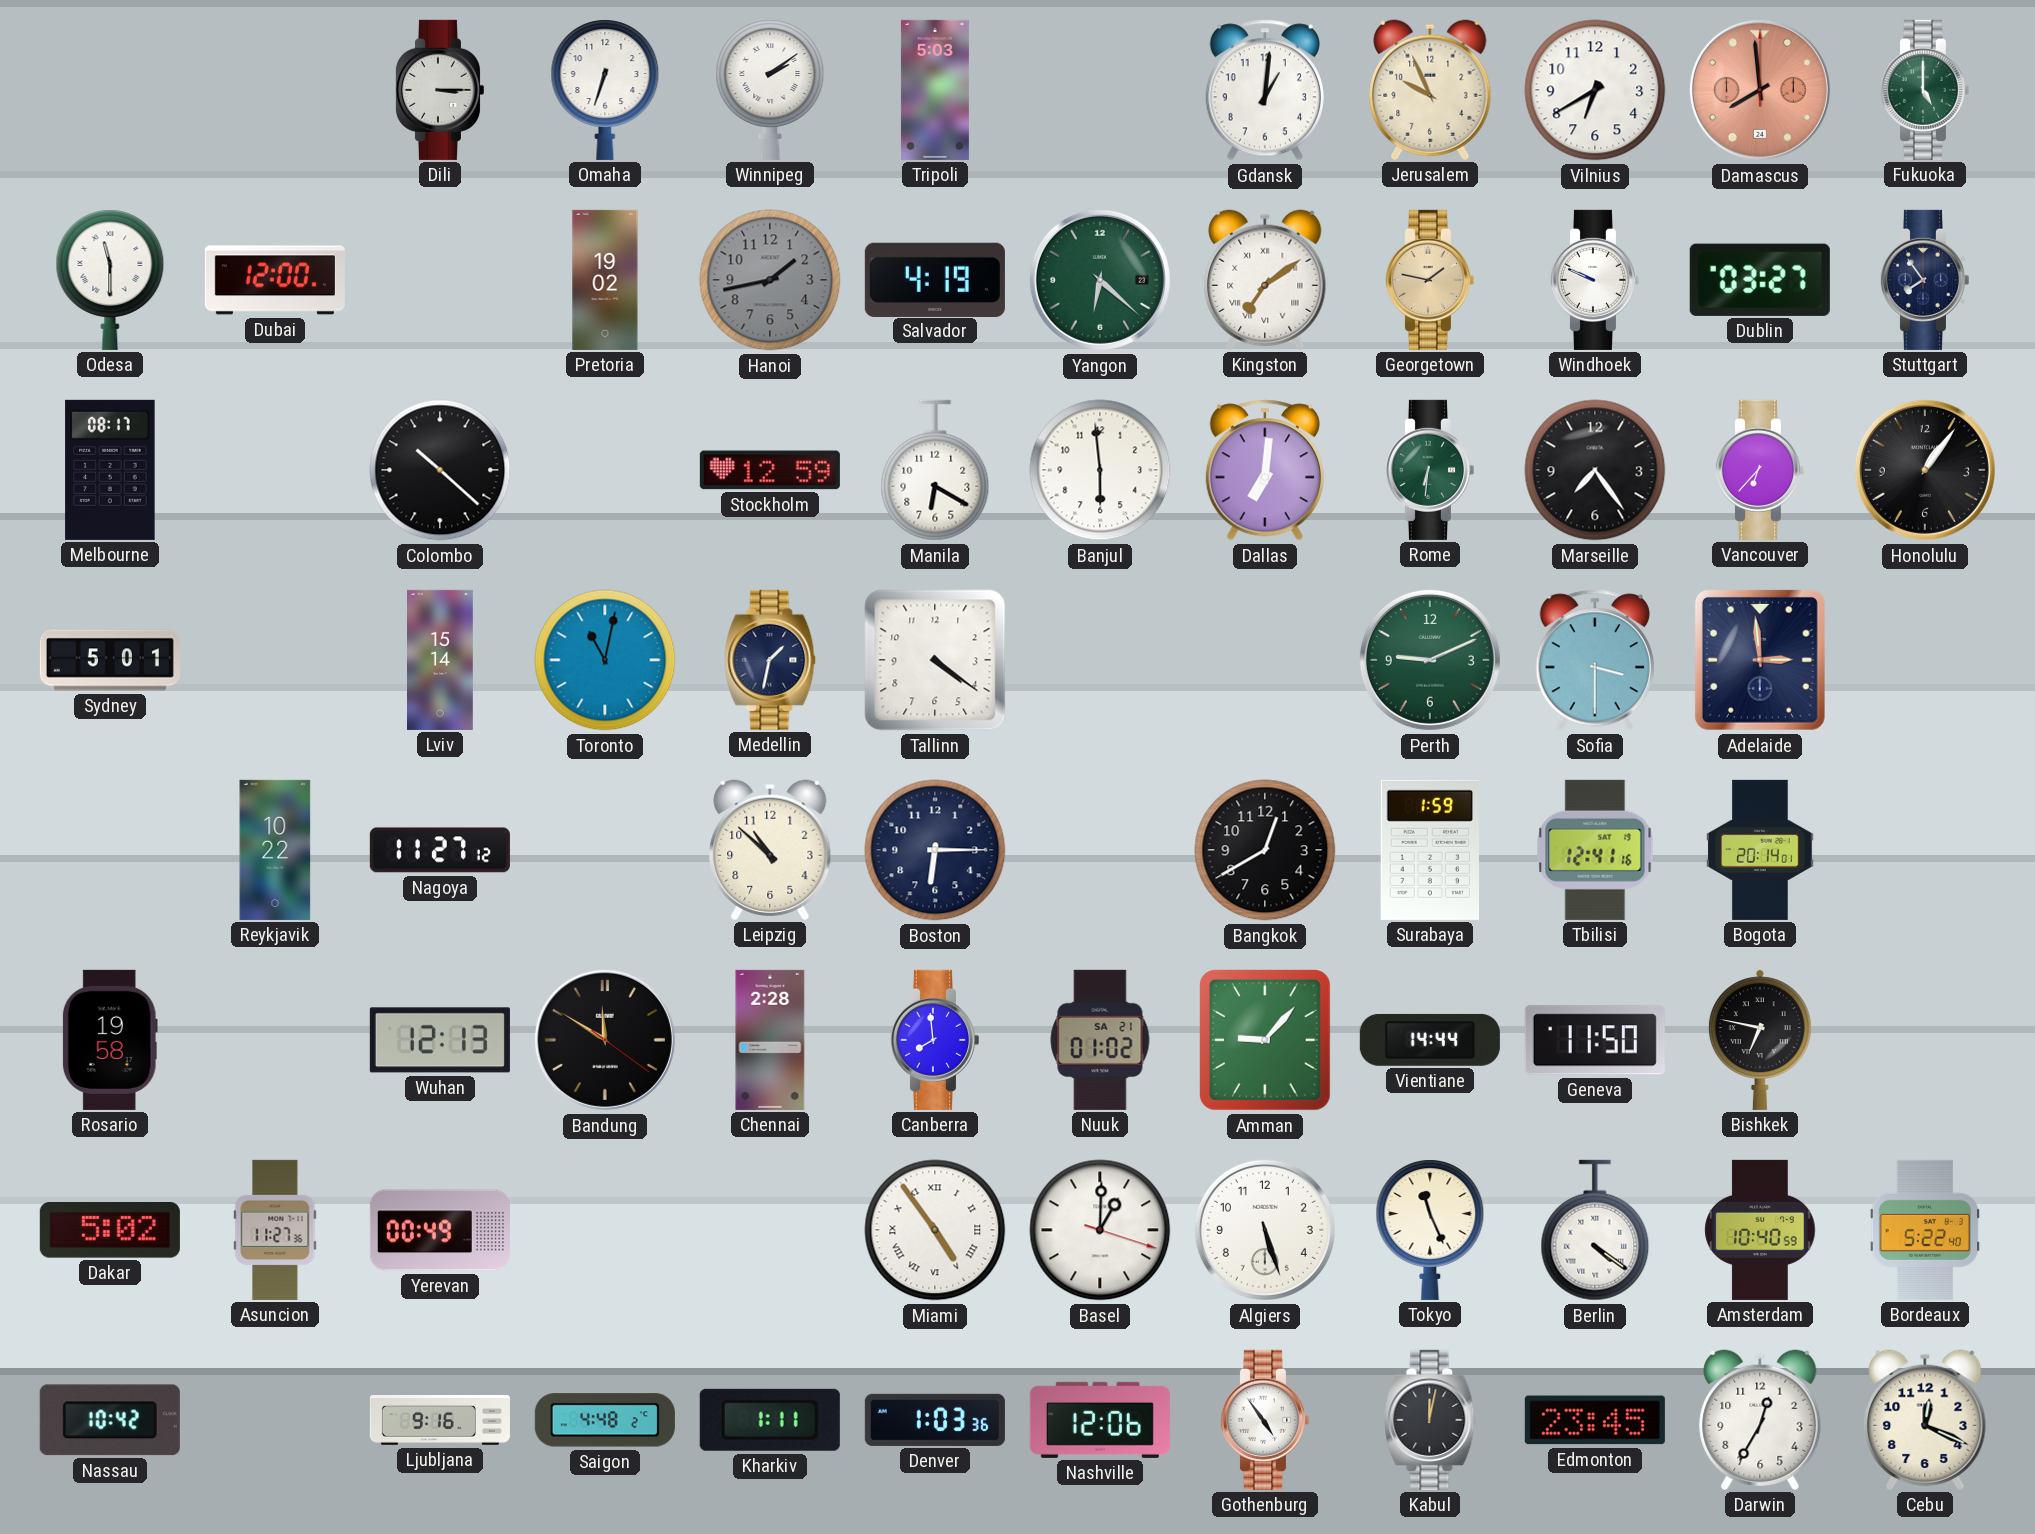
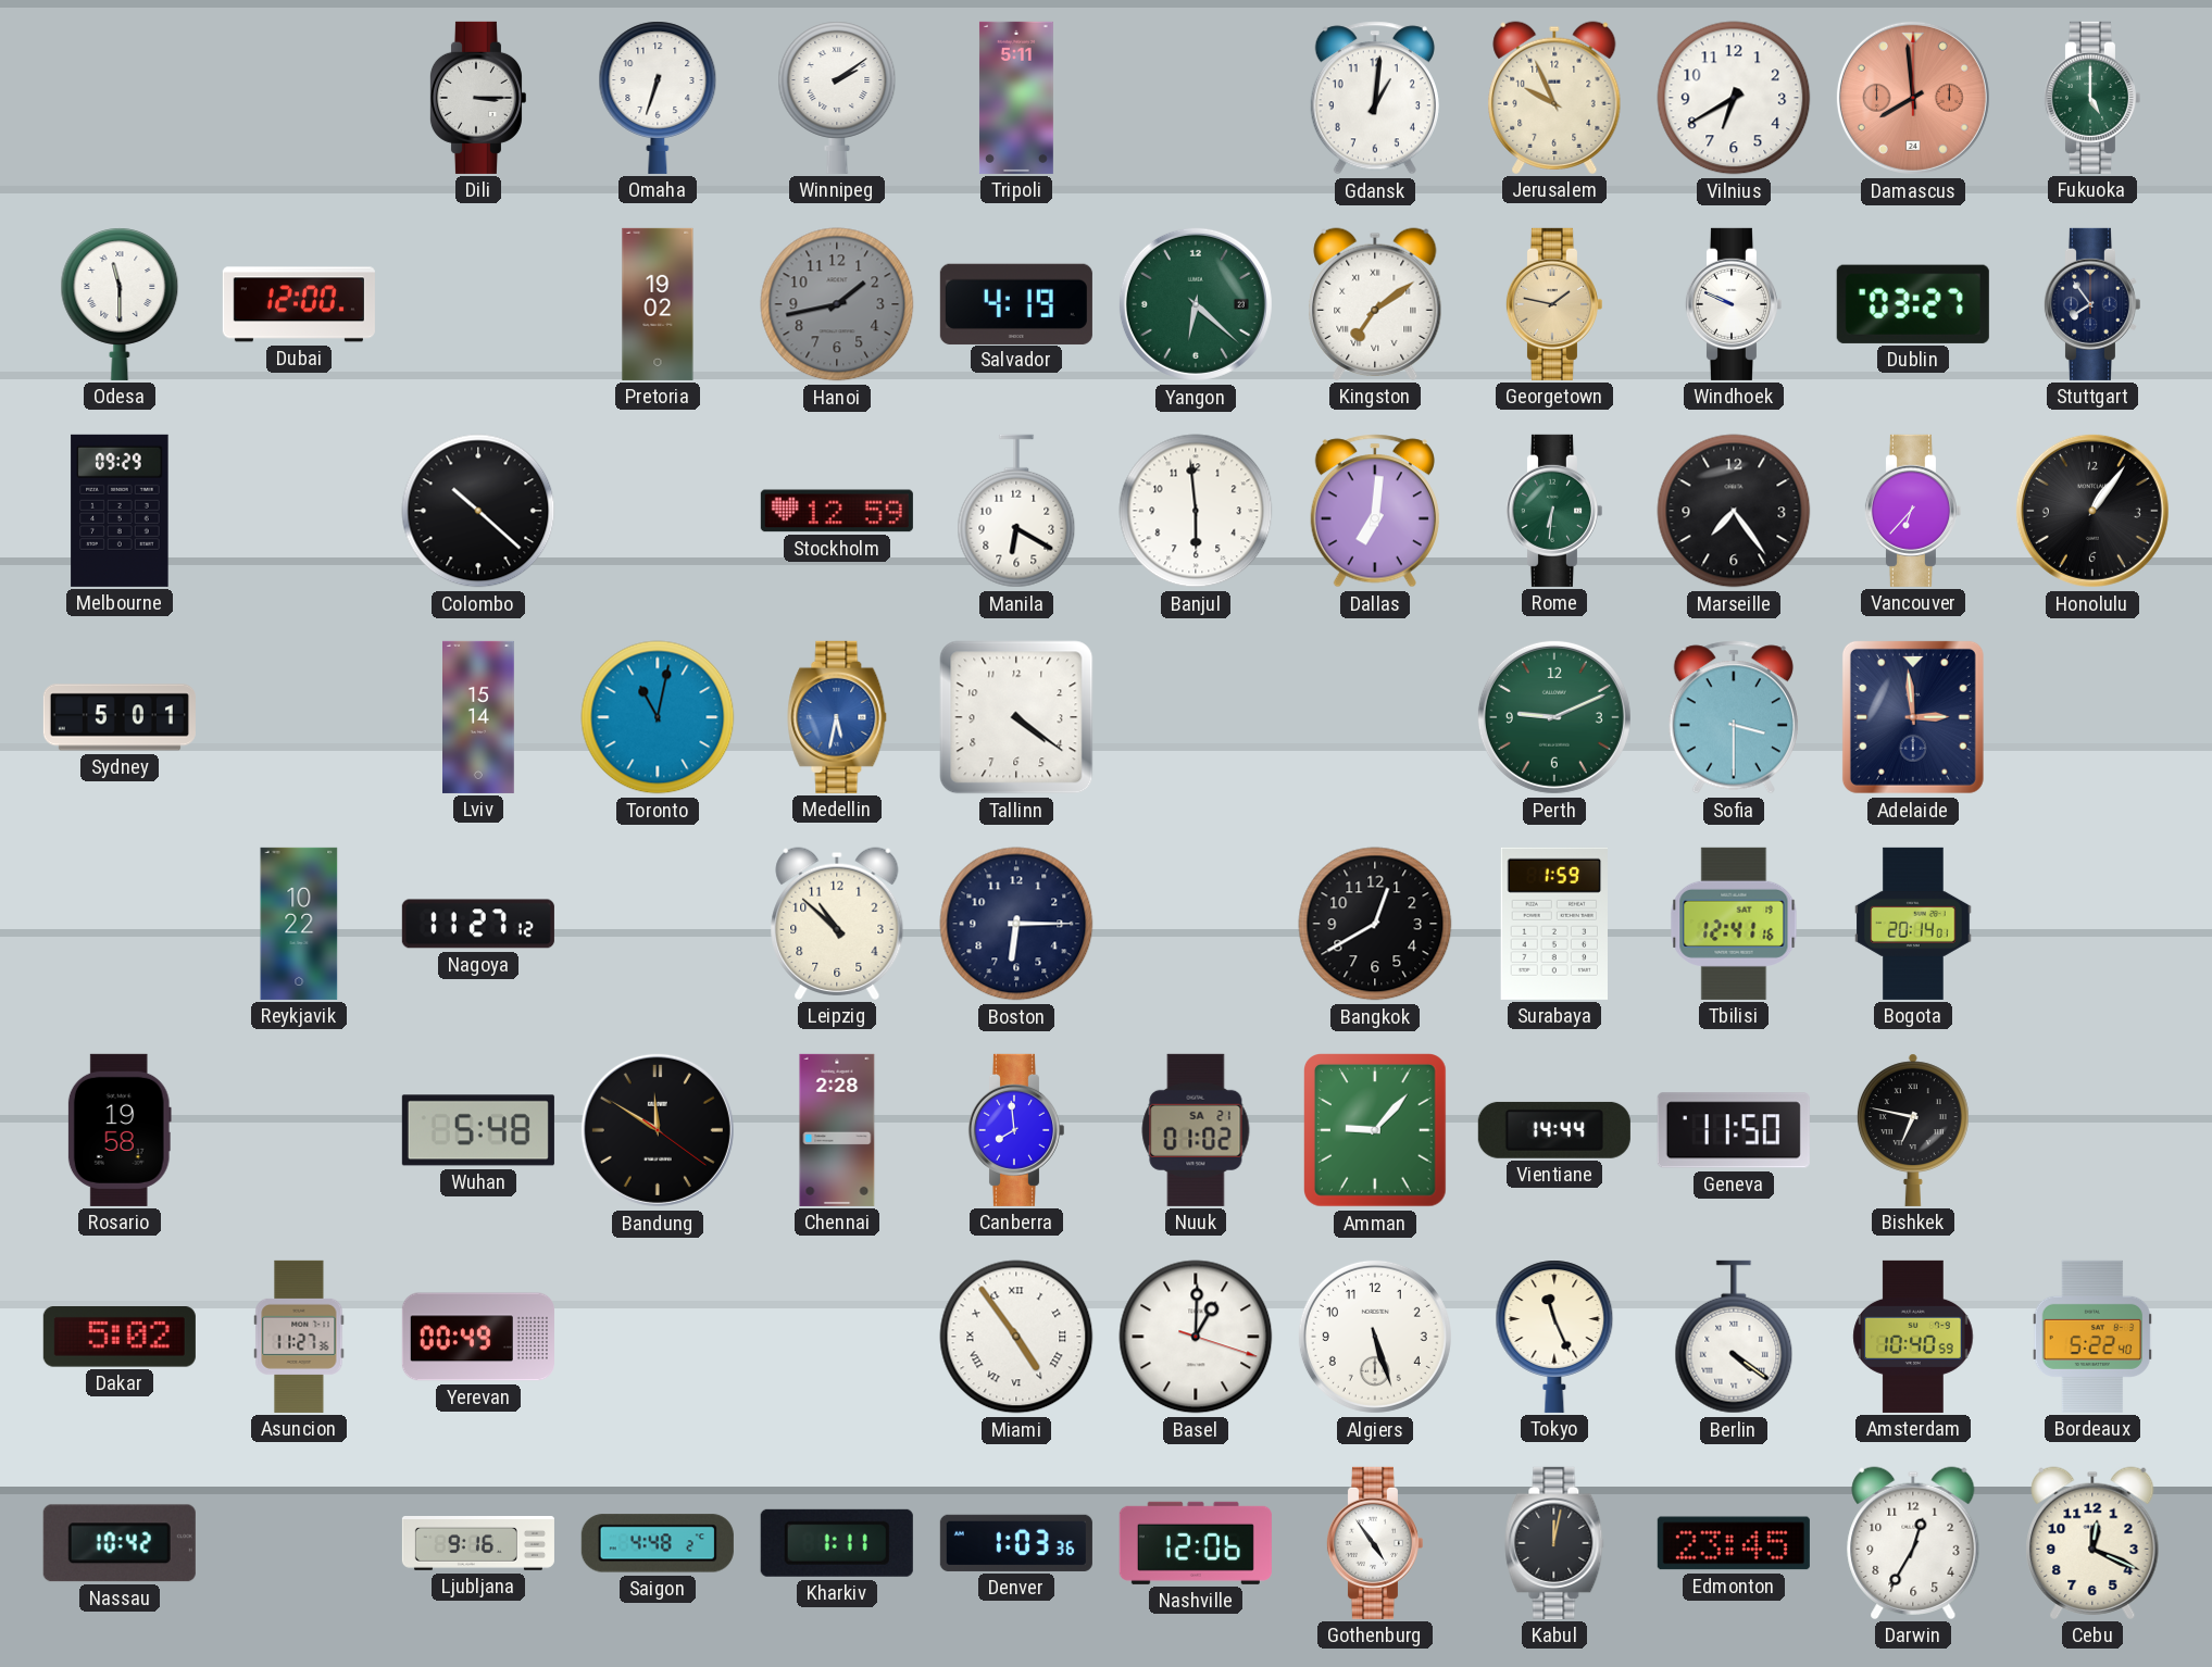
Tripoli: 5:03 -> 5:11 (1016, 98)
Melbourne: 08:17 -> 09:29 (120, 511)
Medellin: 1:32 -> 5:32 (837, 717)
Medellin dial: navy -> blue (837, 717)
Wuhan: 12:13 -> 5:48 (478, 1130)
